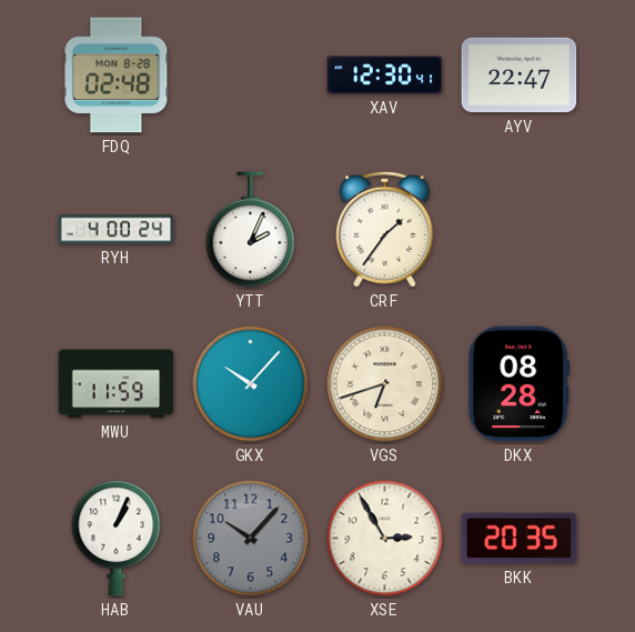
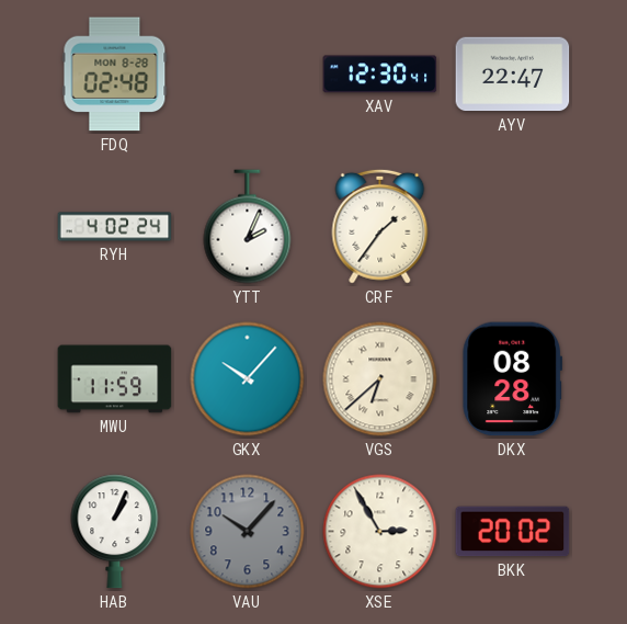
RYH: 4:00 -> 4:02 (115, 227)
VGS: 6:42 -> 6:38 (380, 379)
BKK: 20:35 -> 20:02 (513, 532)
